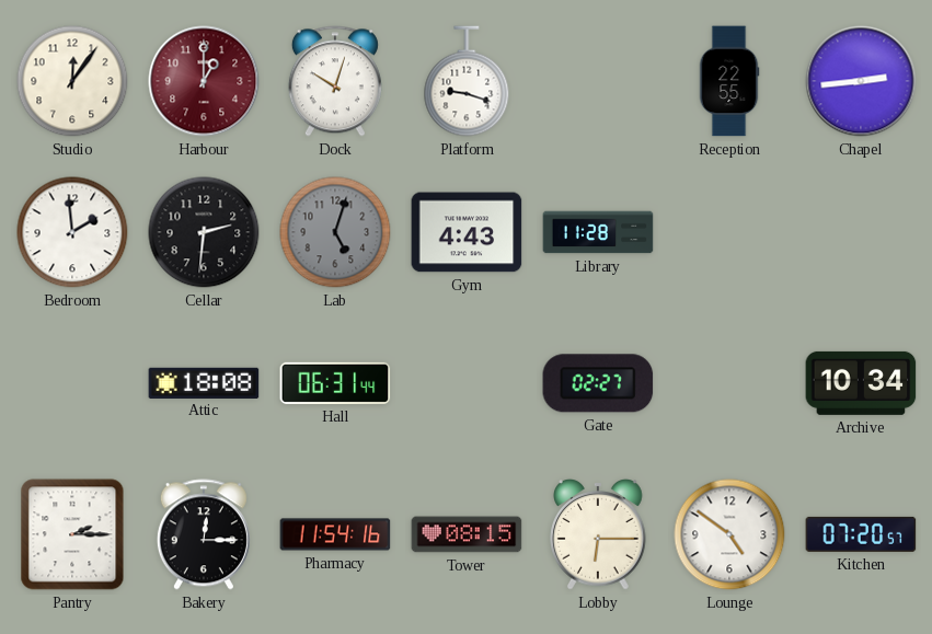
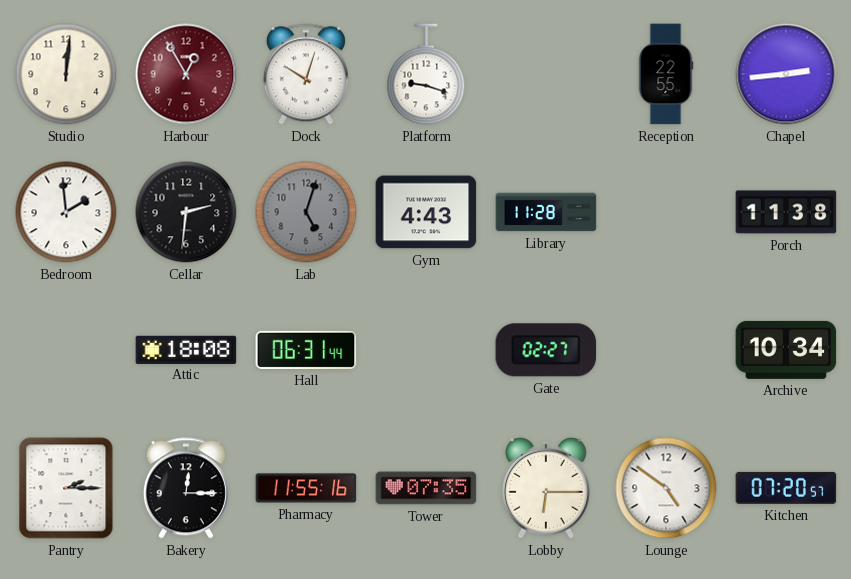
Studio: 12:06 -> 12:01 (66, 74)
Harbour: 1:00 -> 12:55 (186, 74)
Porch: none -> 11:38 (786, 212)
Pharmacy: 11:54 -> 11:55 (306, 488)
Tower: 08:15 -> 07:35 (426, 488)
